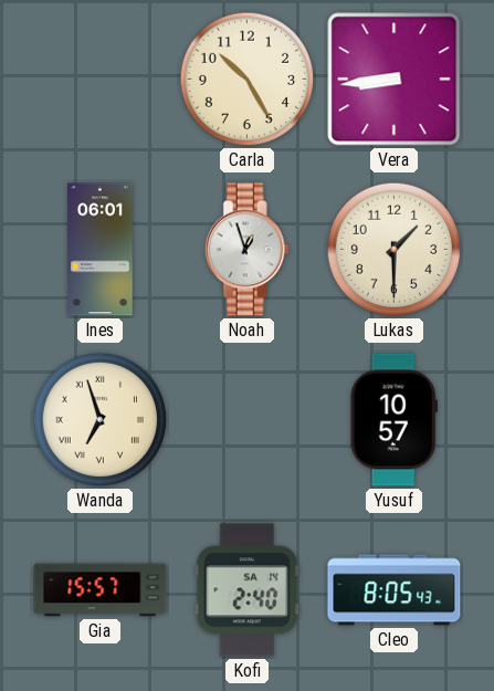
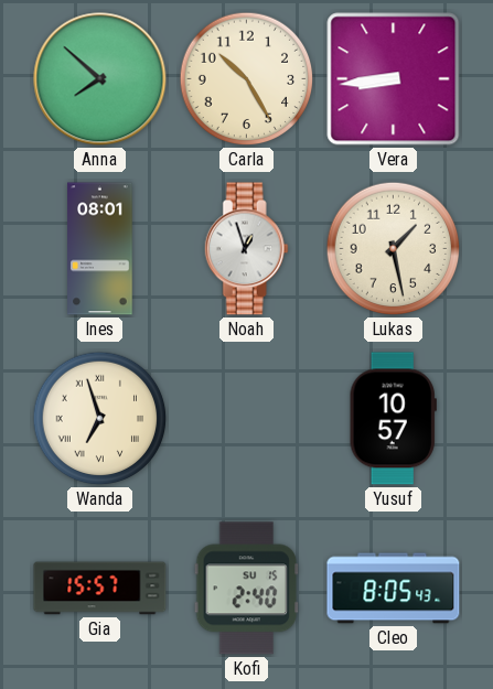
Anna: none -> 7:52 (100, 79)
Ines: 06:01 -> 08:01 (100, 249)
Lukas: 1:30 -> 1:28 (394, 249)
Kofi date: SA 14 -> SU 15 (247, 589)
